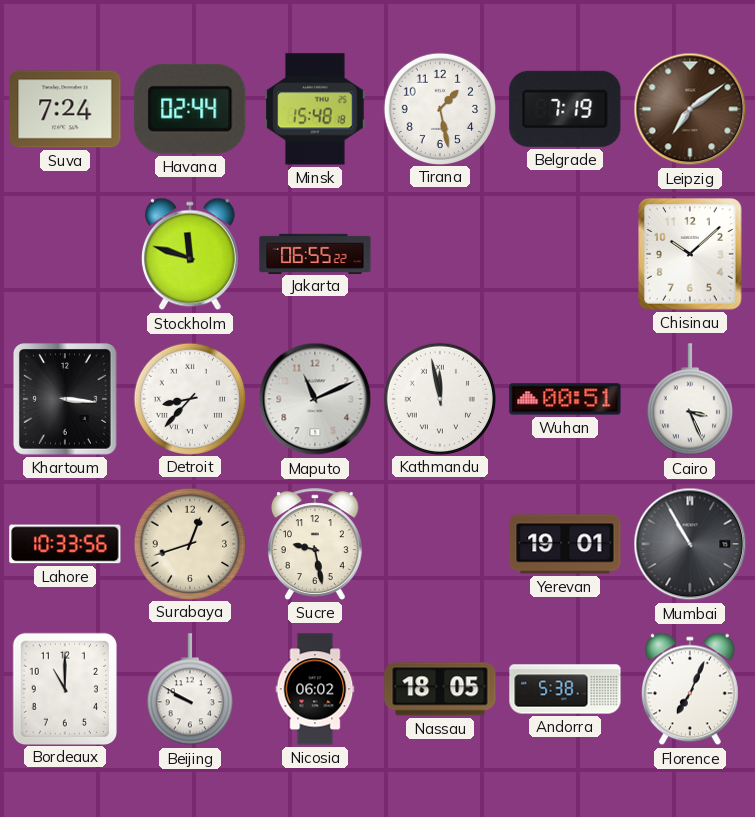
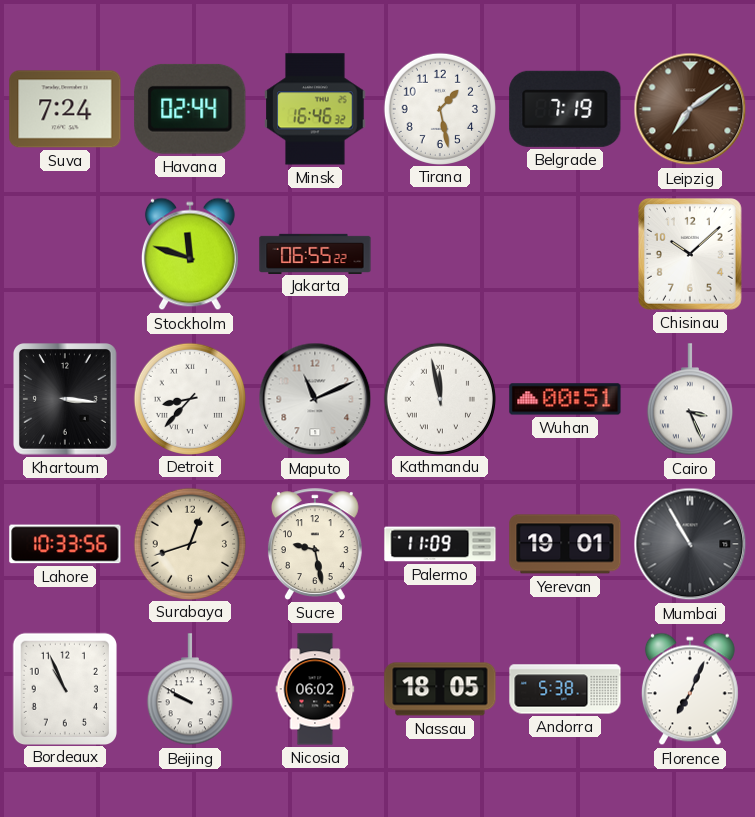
Minsk: 15:48 -> 16:46 (315, 109)
Palermo: none -> 11:09 (440, 544)
Bordeaux: 11:00 -> 10:56 (64, 688)
